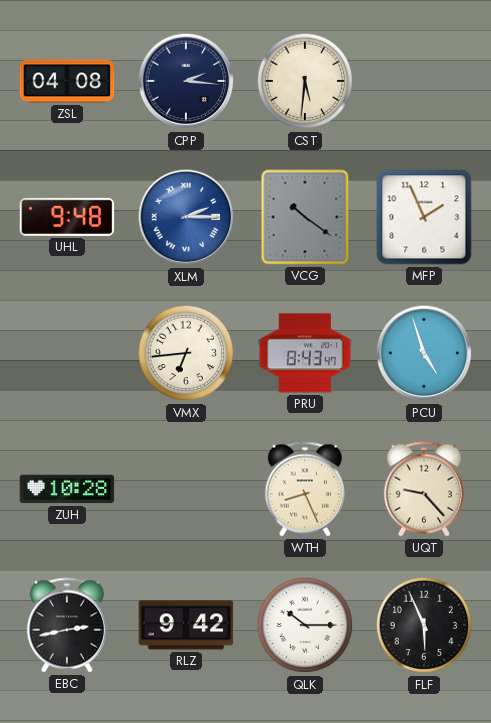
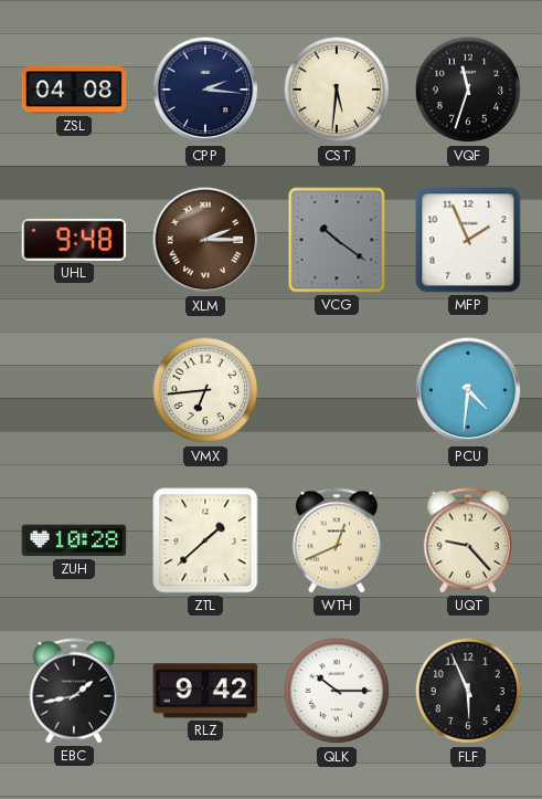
VQF: none -> 11:33 (468, 90)
XLM dial: blue -> brown (205, 240)
PRU: 8:43 -> none (305, 353)
PCU: 4:57 -> 4:31 (468, 390)
ZTL: none -> 1:38 (205, 540)
WTH: 8:26 -> 12:41 (337, 540)
EBC: 2:43 -> 1:43 (74, 691)
